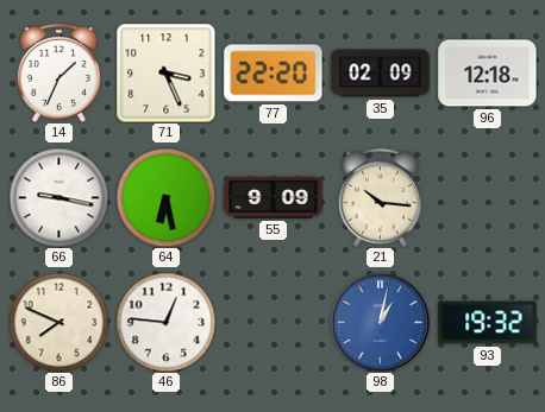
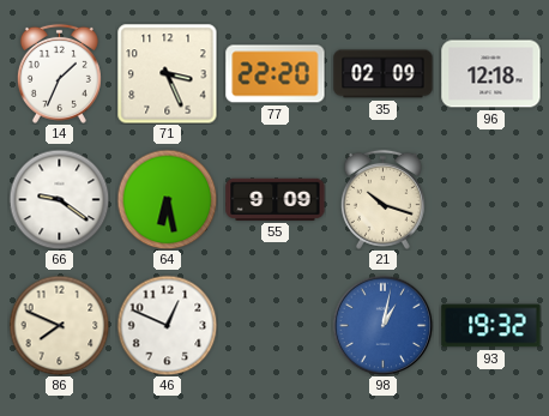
66: 9:17 -> 9:21 (59, 199)
21: 10:16 -> 10:18 (382, 199)
46: 12:46 -> 12:49 (167, 325)
